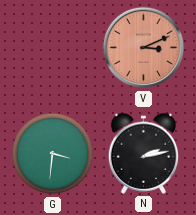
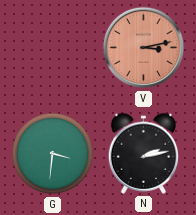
V: 3:11 -> 3:13 (144, 48)
